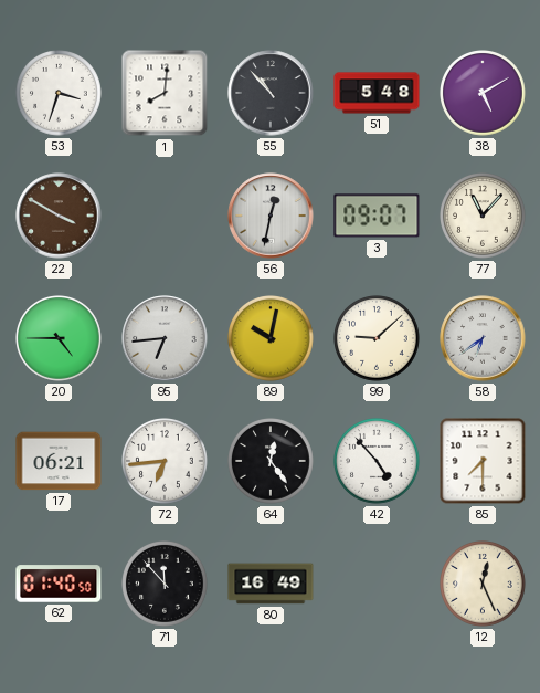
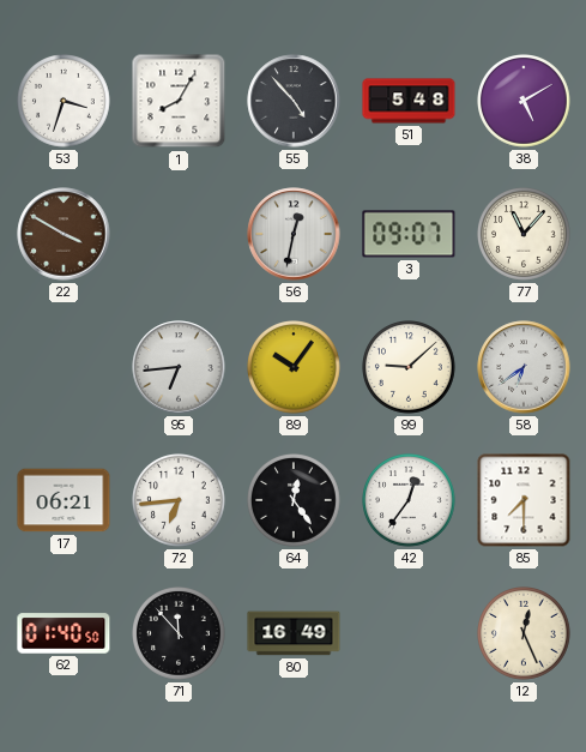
1: 8:01 -> 8:05 (179, 101)
55: 10:53 -> 4:53 (294, 101)
20: 4:45 -> none (60, 339)
89: 10:02 -> 10:06 (295, 368)
42: 4:53 -> 12:36 (410, 501)
